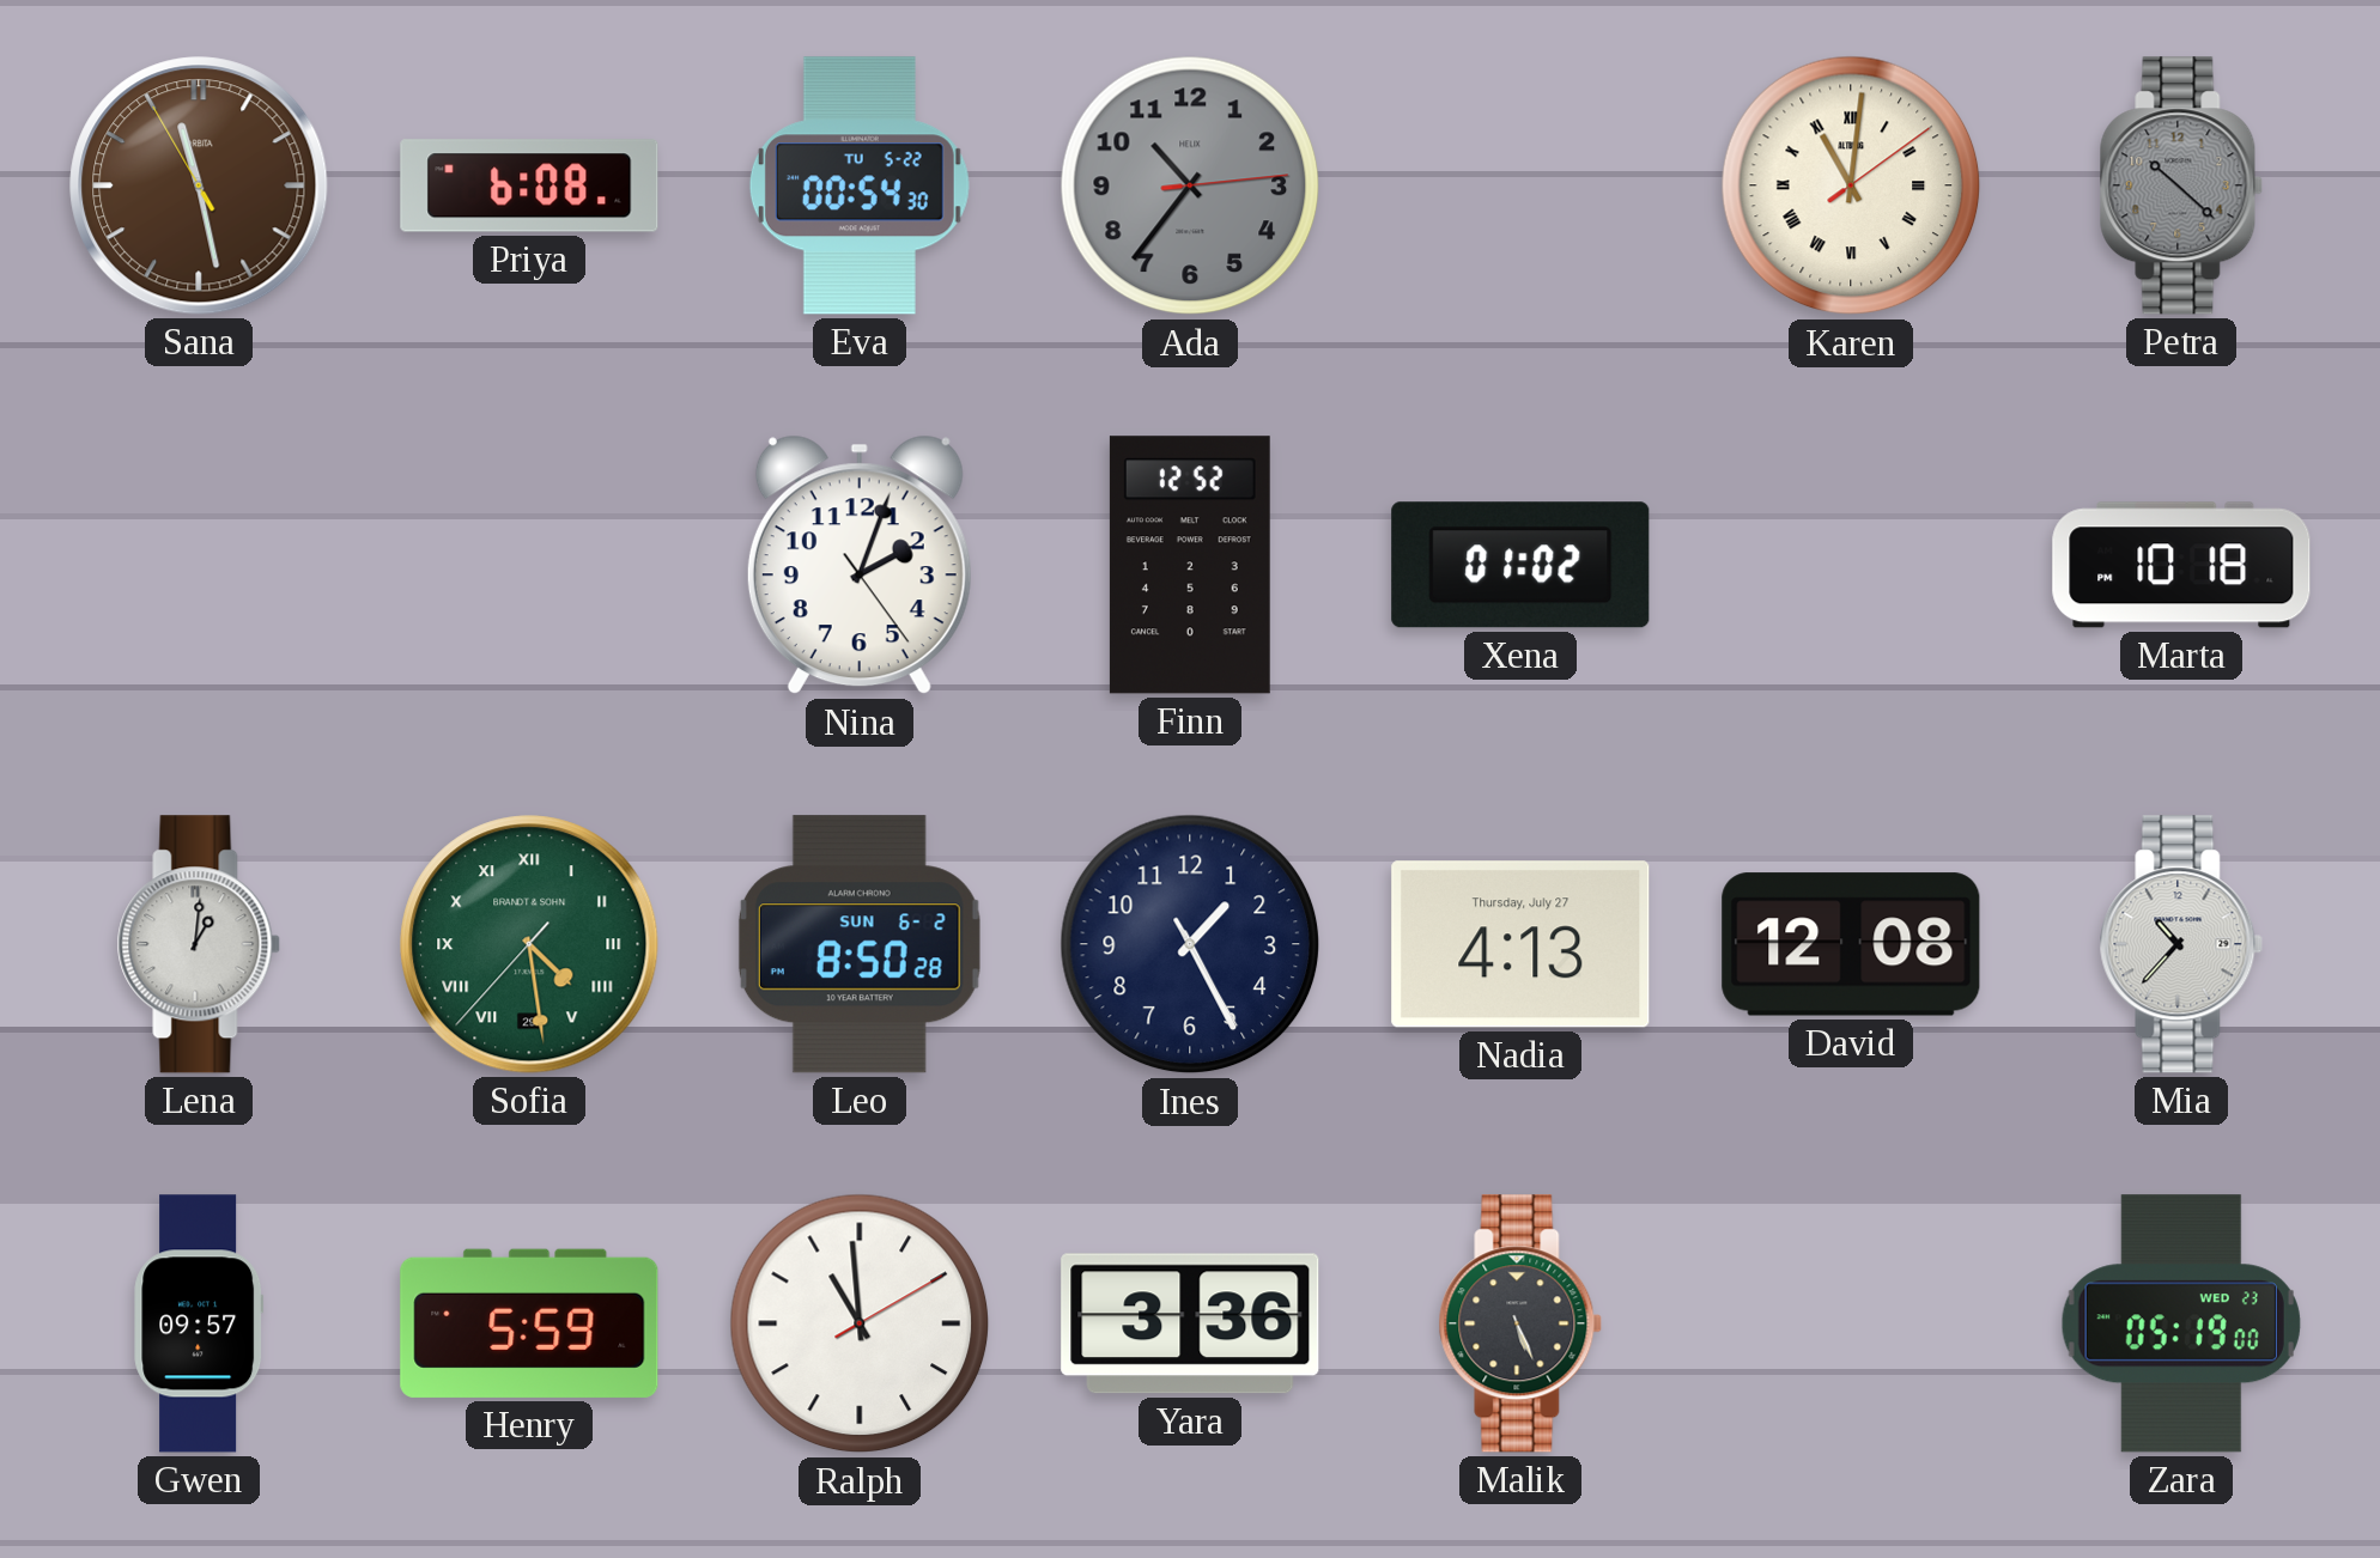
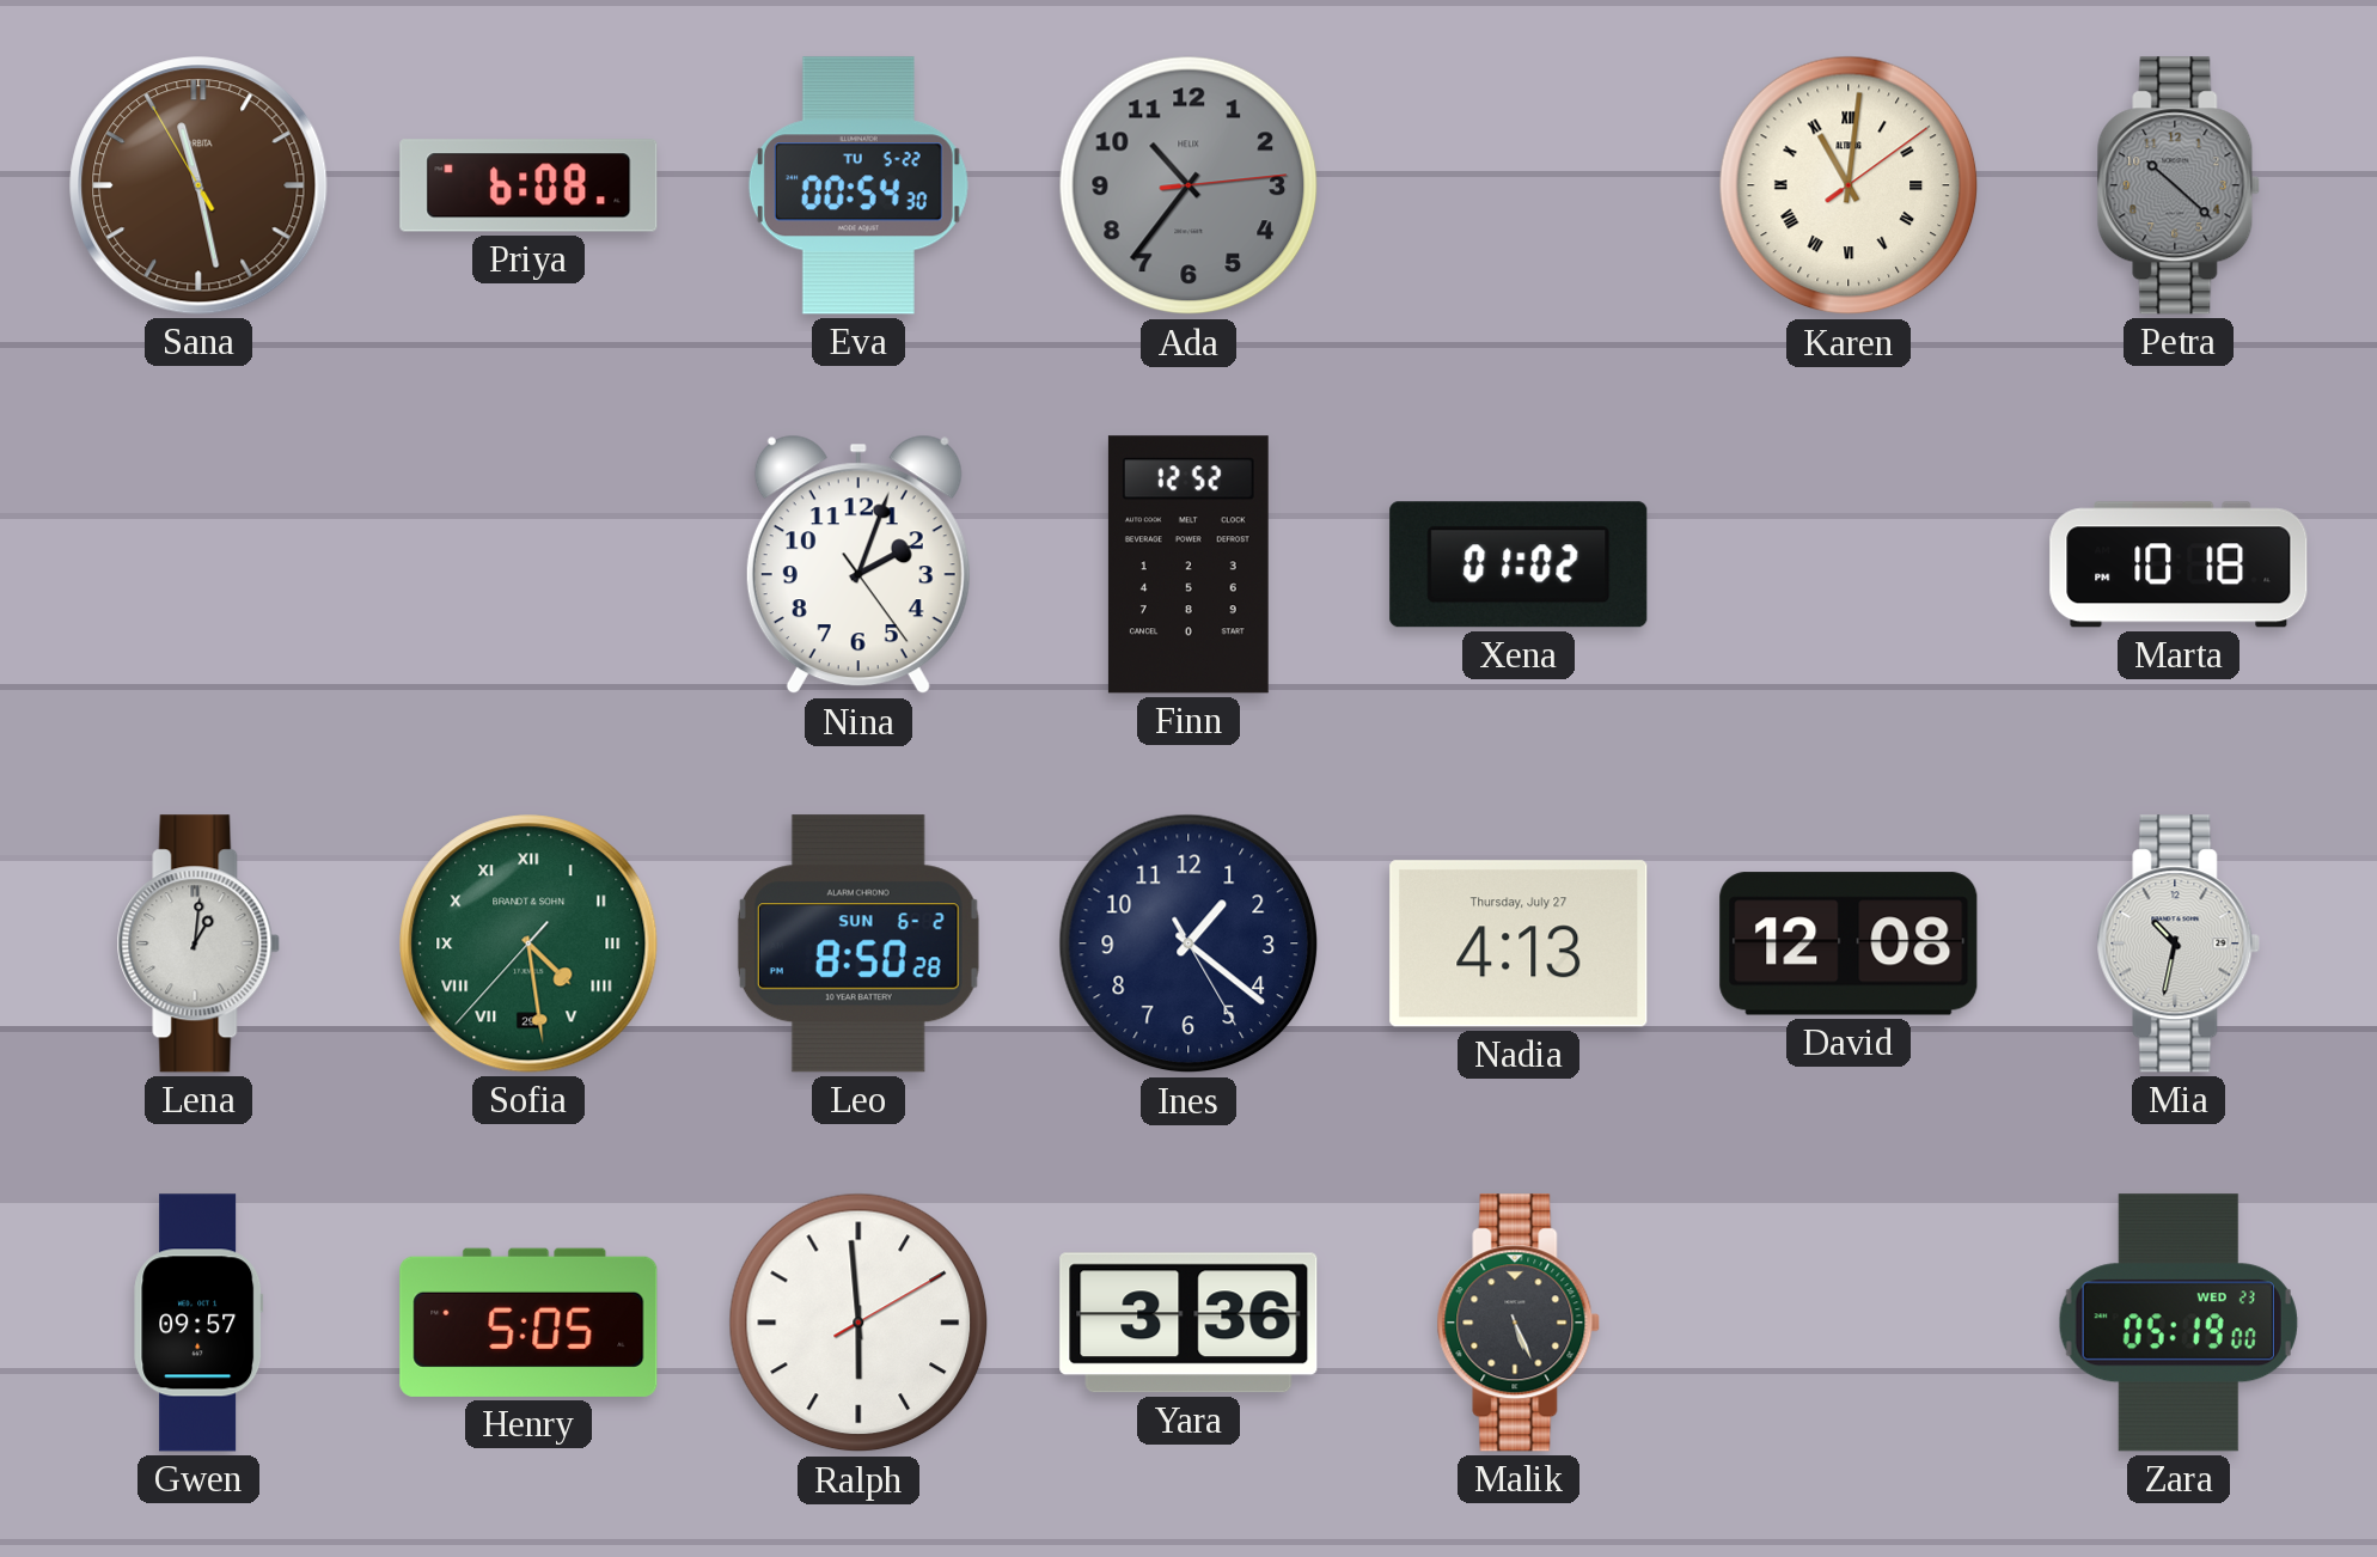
Ines: 1:25 -> 1:21 (1188, 944)
Mia: 10:37 -> 10:32 (2179, 944)
Henry: 5:59 -> 5:05 (528, 1323)
Ralph: 10:59 -> 5:59 (858, 1323)
